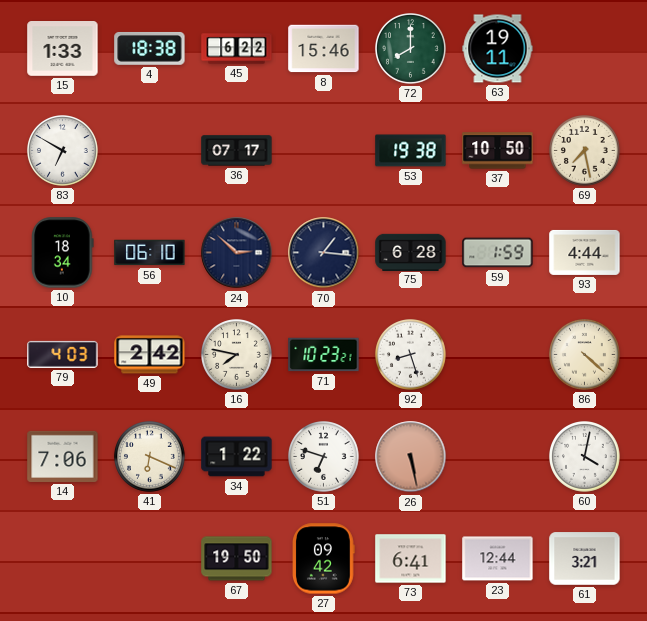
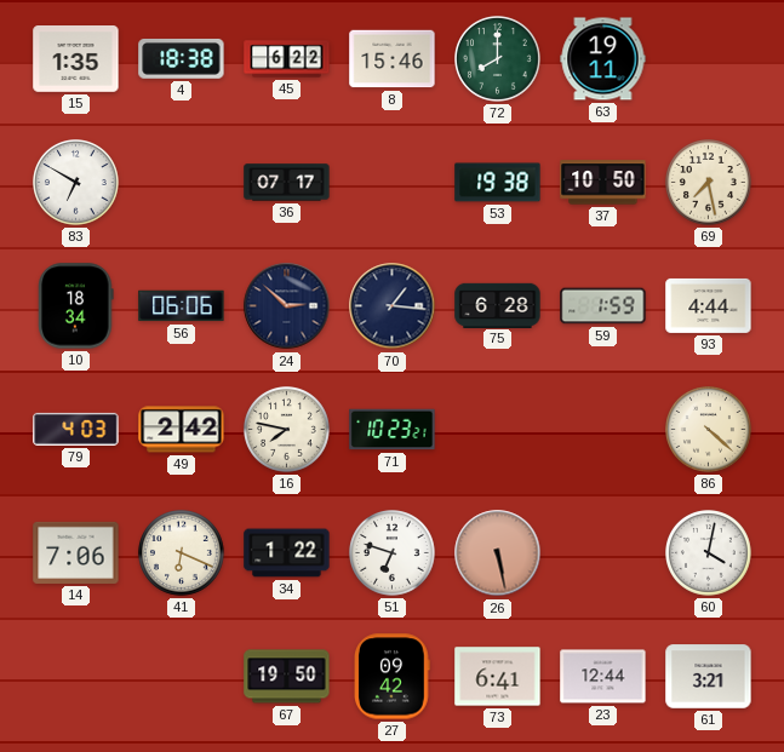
15: 1:33 -> 1:35 (76, 59)
56: 06:10 -> 06:06 (182, 306)
92: 8:27 -> none (411, 355)
